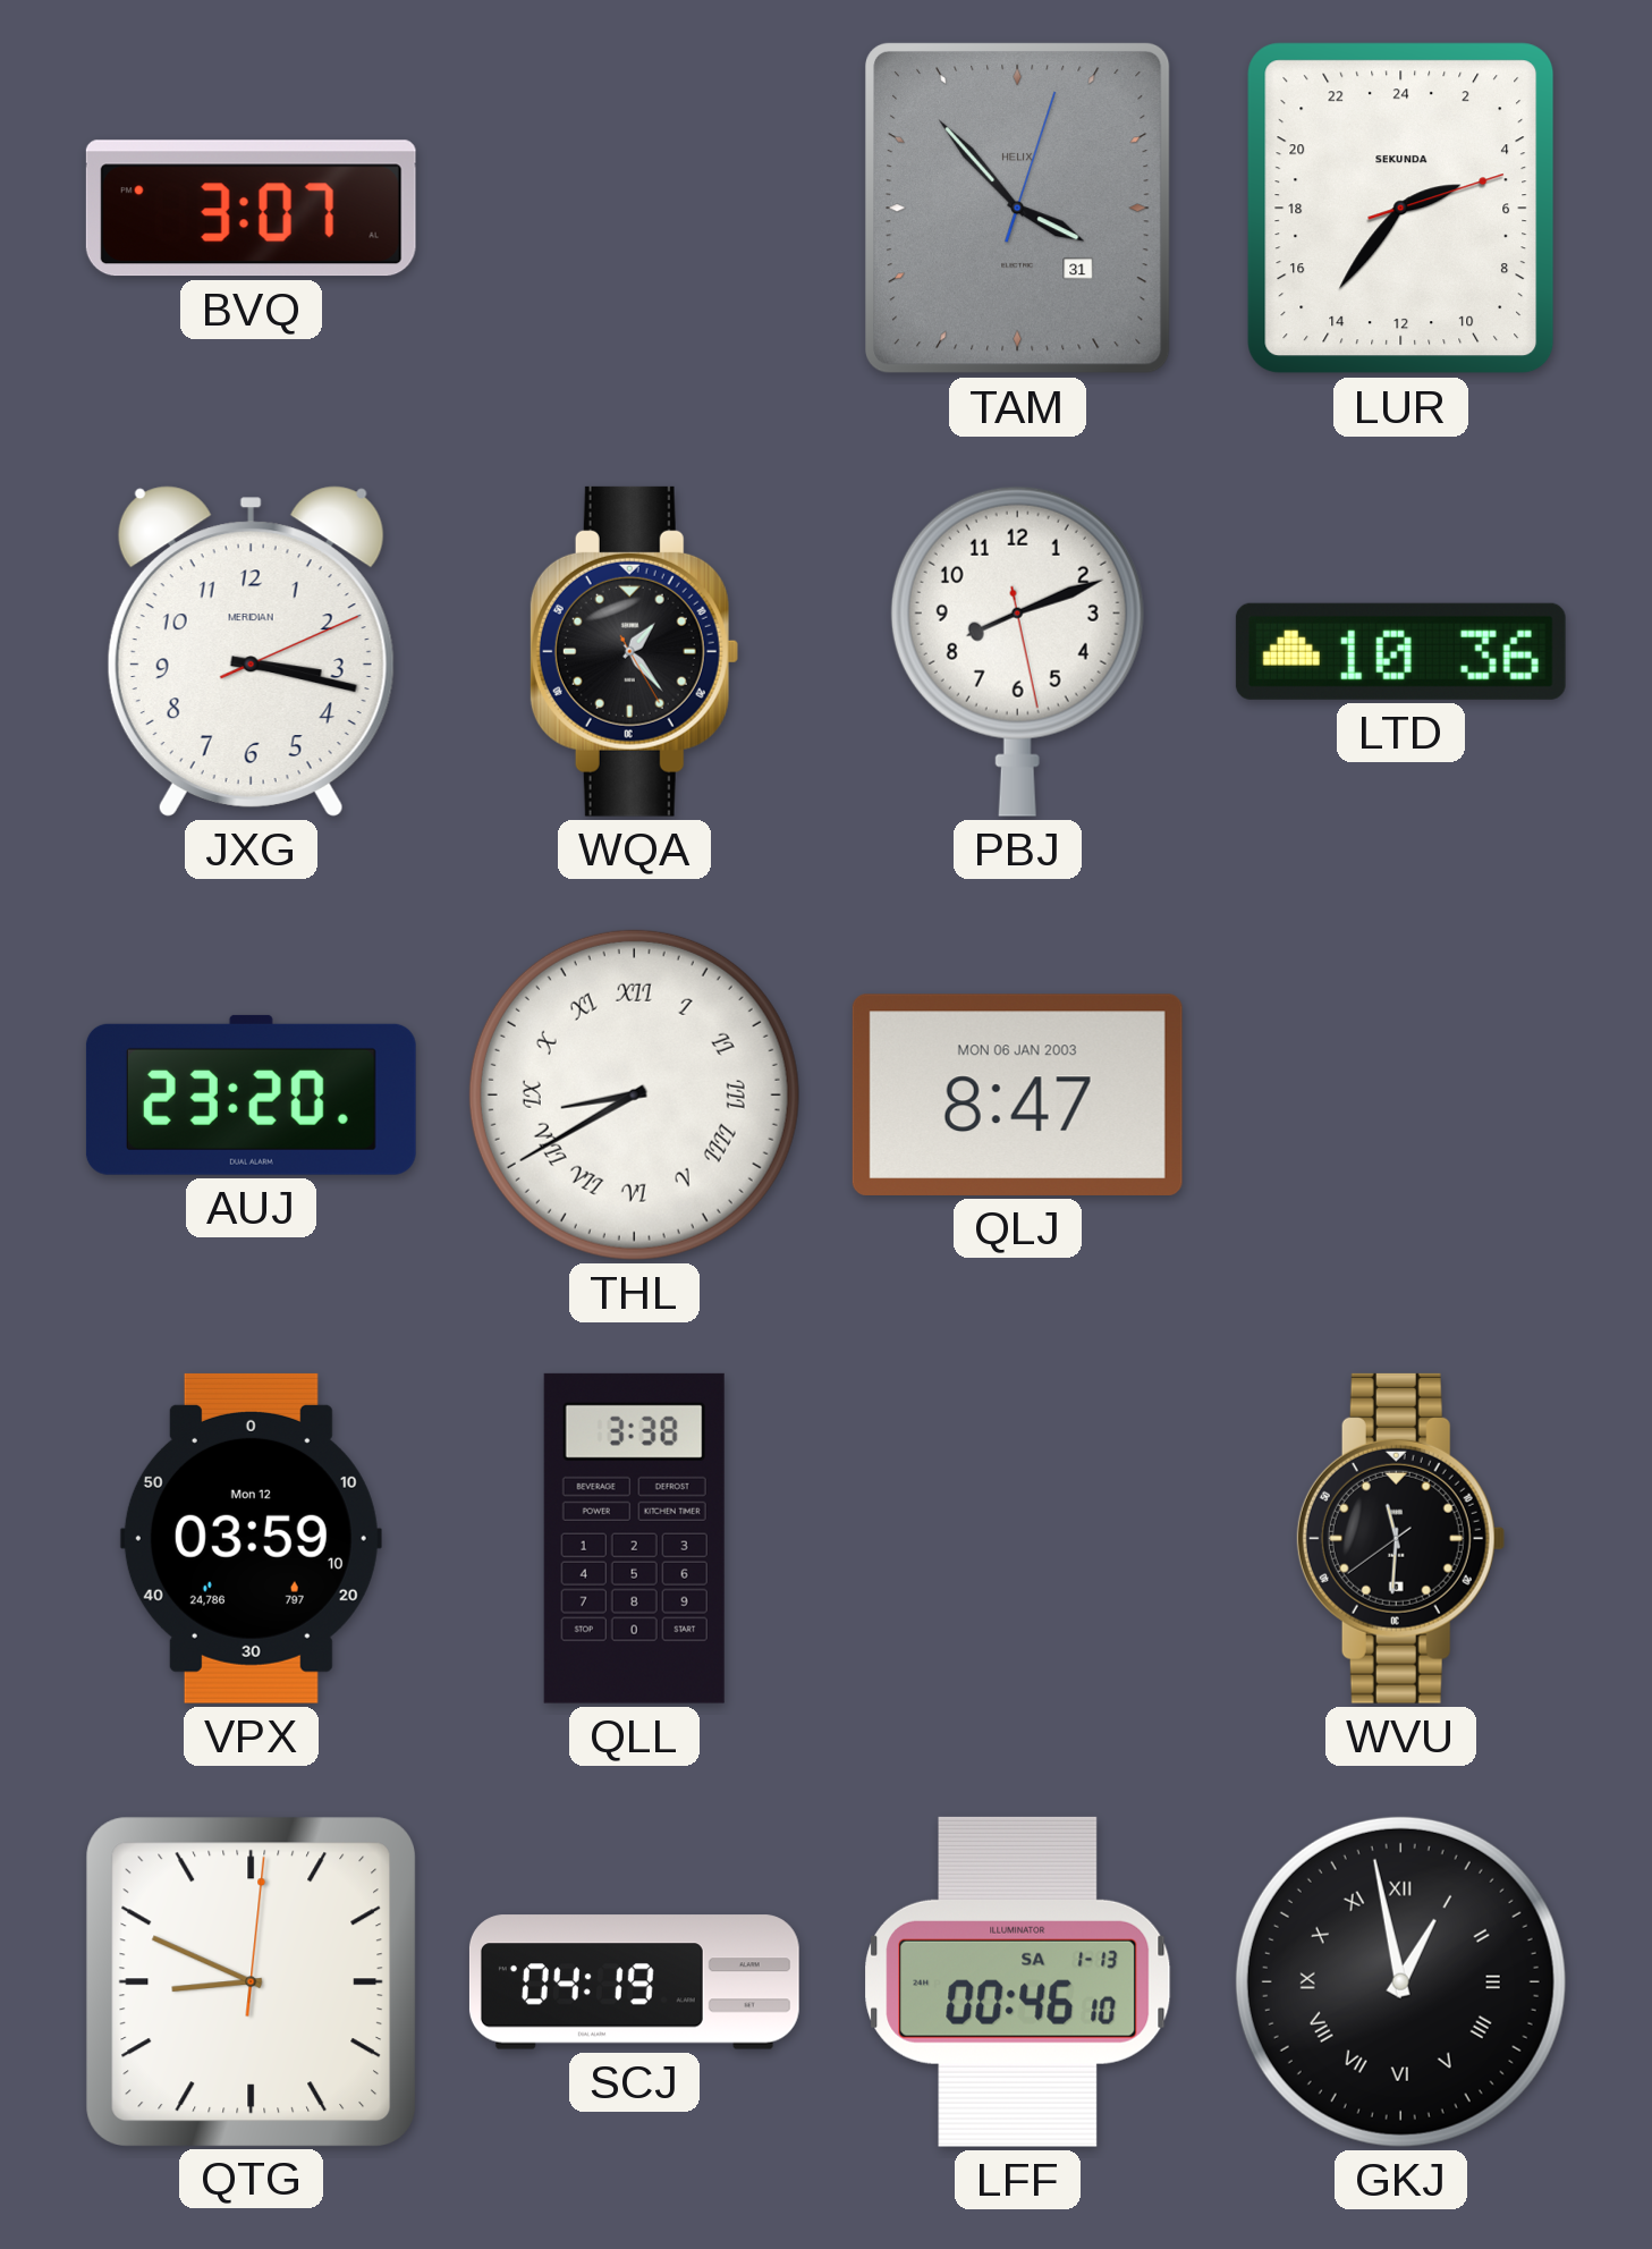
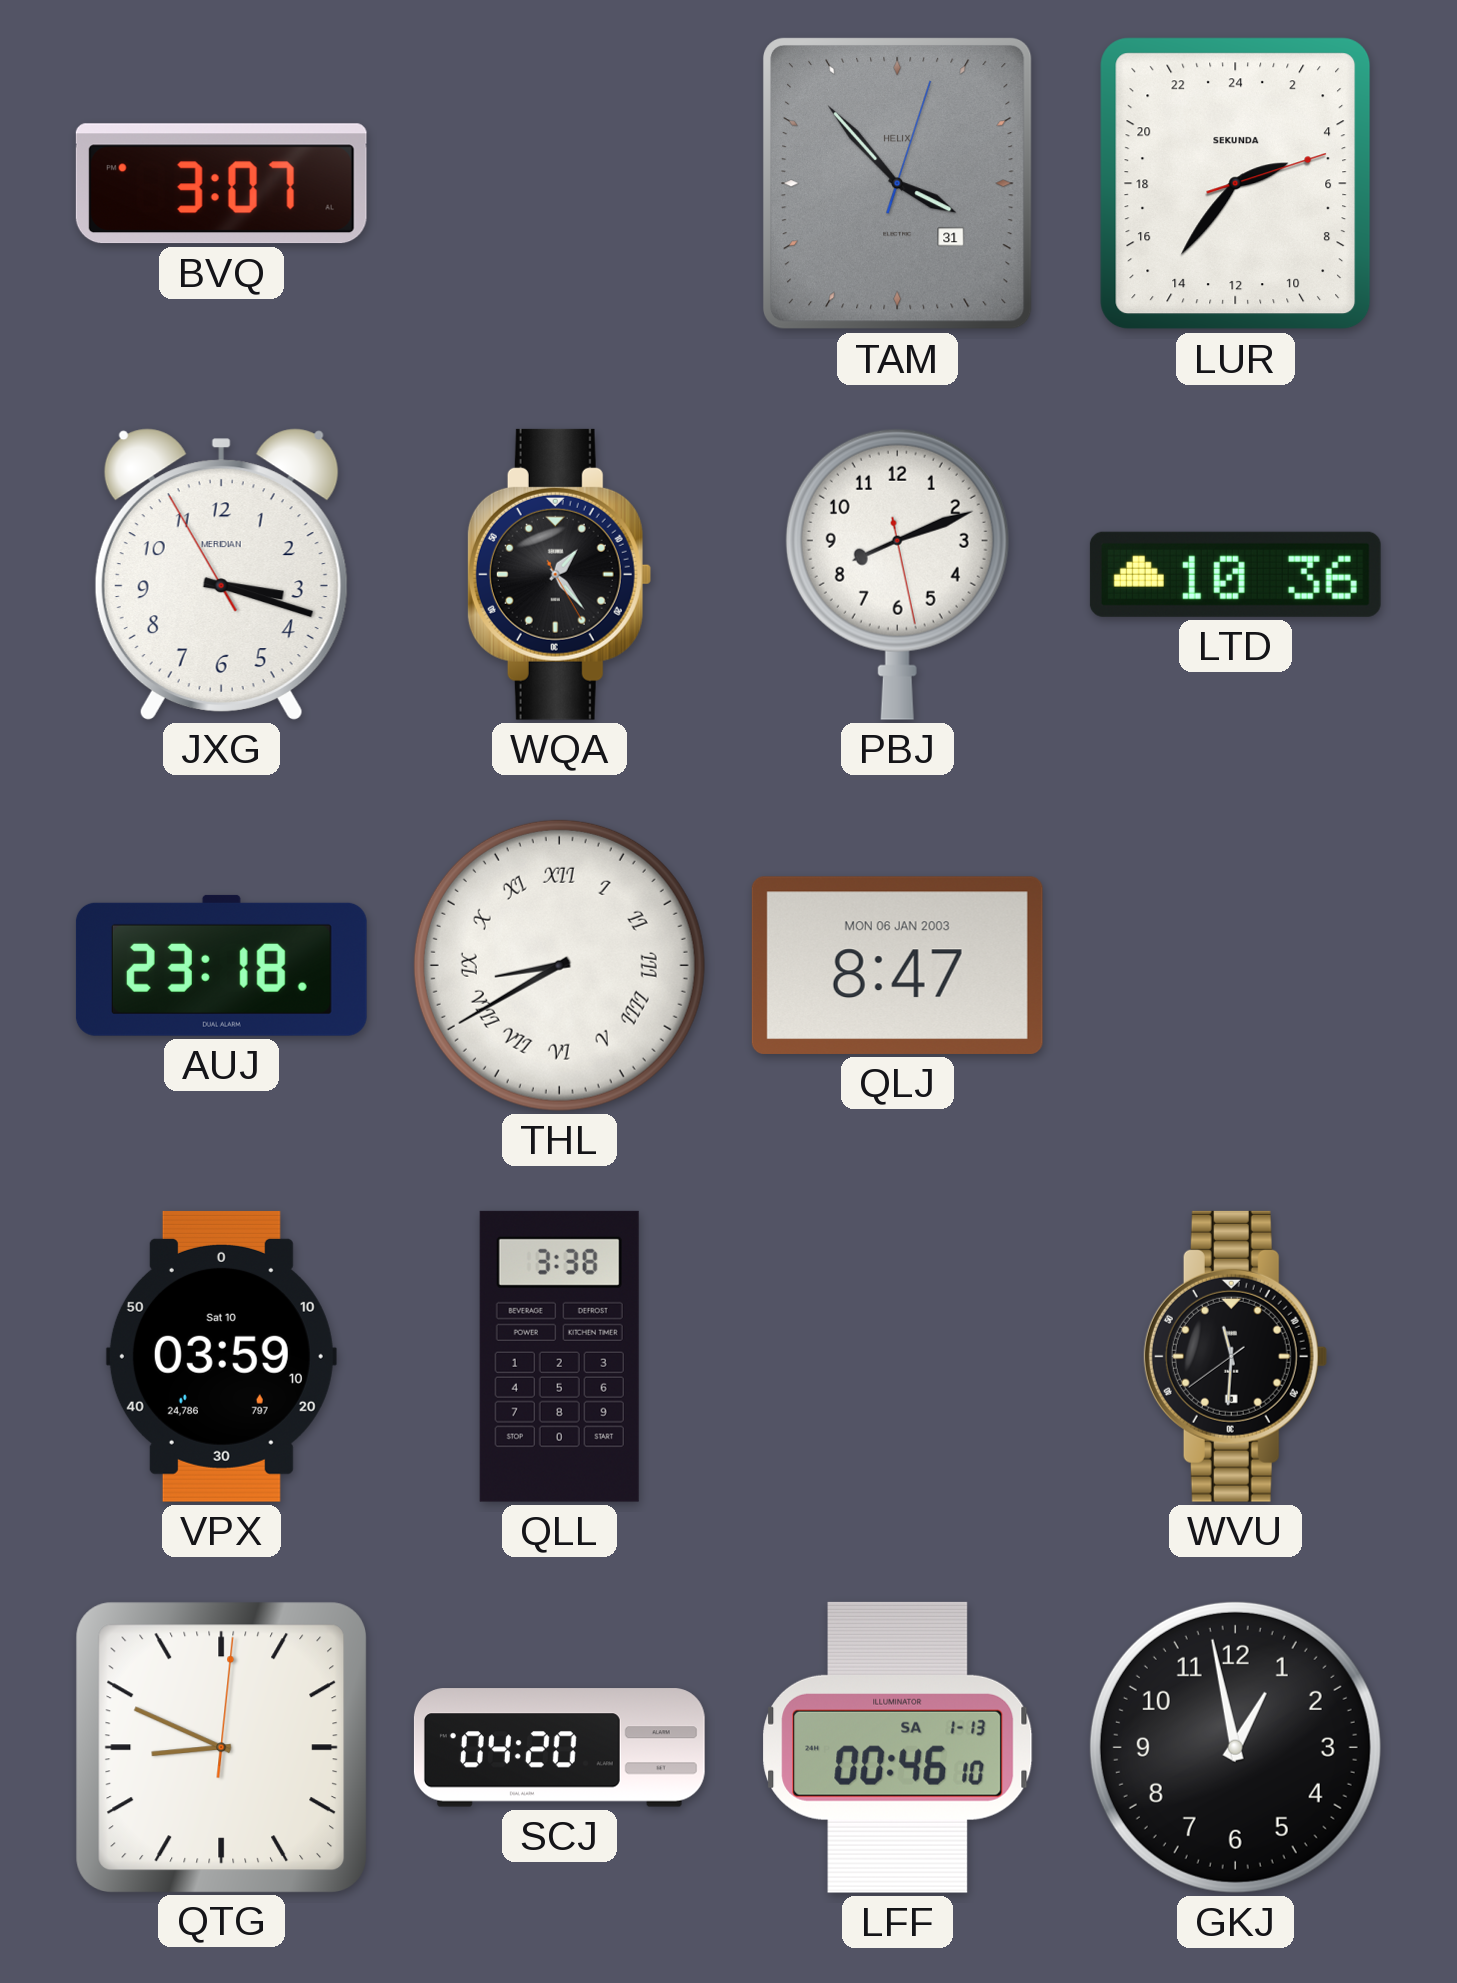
JXG: 3:17:11 -> 3:17:55 (221, 574)
AUJ: 23:20 -> 23:18 (221, 965)
VPX date: Mon 12 -> Sat 10 (221, 1356)
SCJ: 04:19 -> 04:20 (559, 1748)
GKJ numerals: Roman -> Arabic (1235, 1747)
